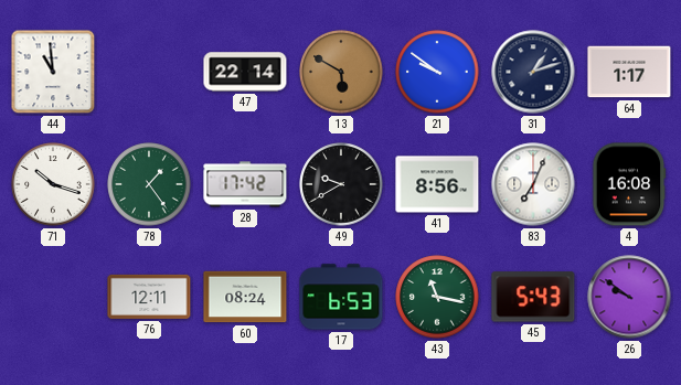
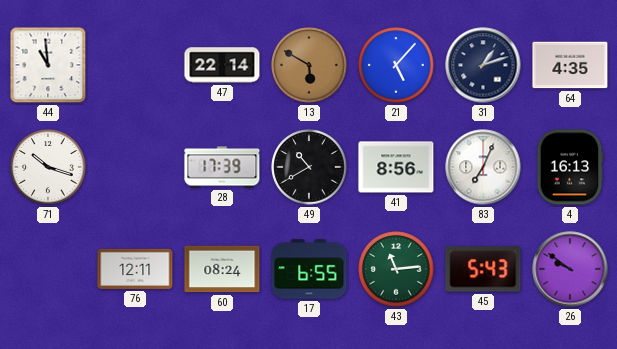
21: 9:51 -> 5:07 (396, 65)
64: 1:17 -> 4:35 (570, 65)
78: 1:24 -> none (149, 184)
28: 17:42 -> 17:39 (222, 167)
49: 9:40 -> 10:40 (309, 167)
4: 16:08 -> 16:13 (570, 167)
17: 6:53 -> 6:55 (309, 269)
43: 11:17 -> 11:14 (396, 269)
